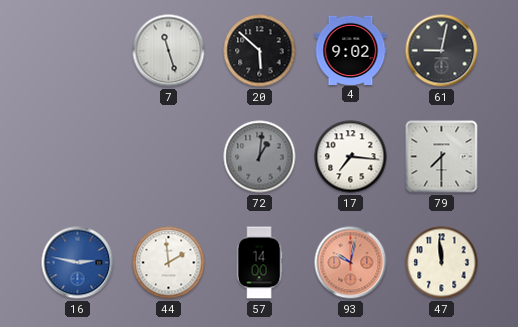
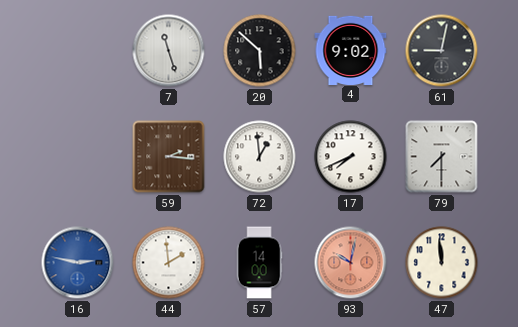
59: none -> 2:16 (169, 157)
72: 1:01 -> 12:59 (260, 157)
72 dial: grey -> white (260, 157)
17: 7:16 -> 7:41 (351, 157)
